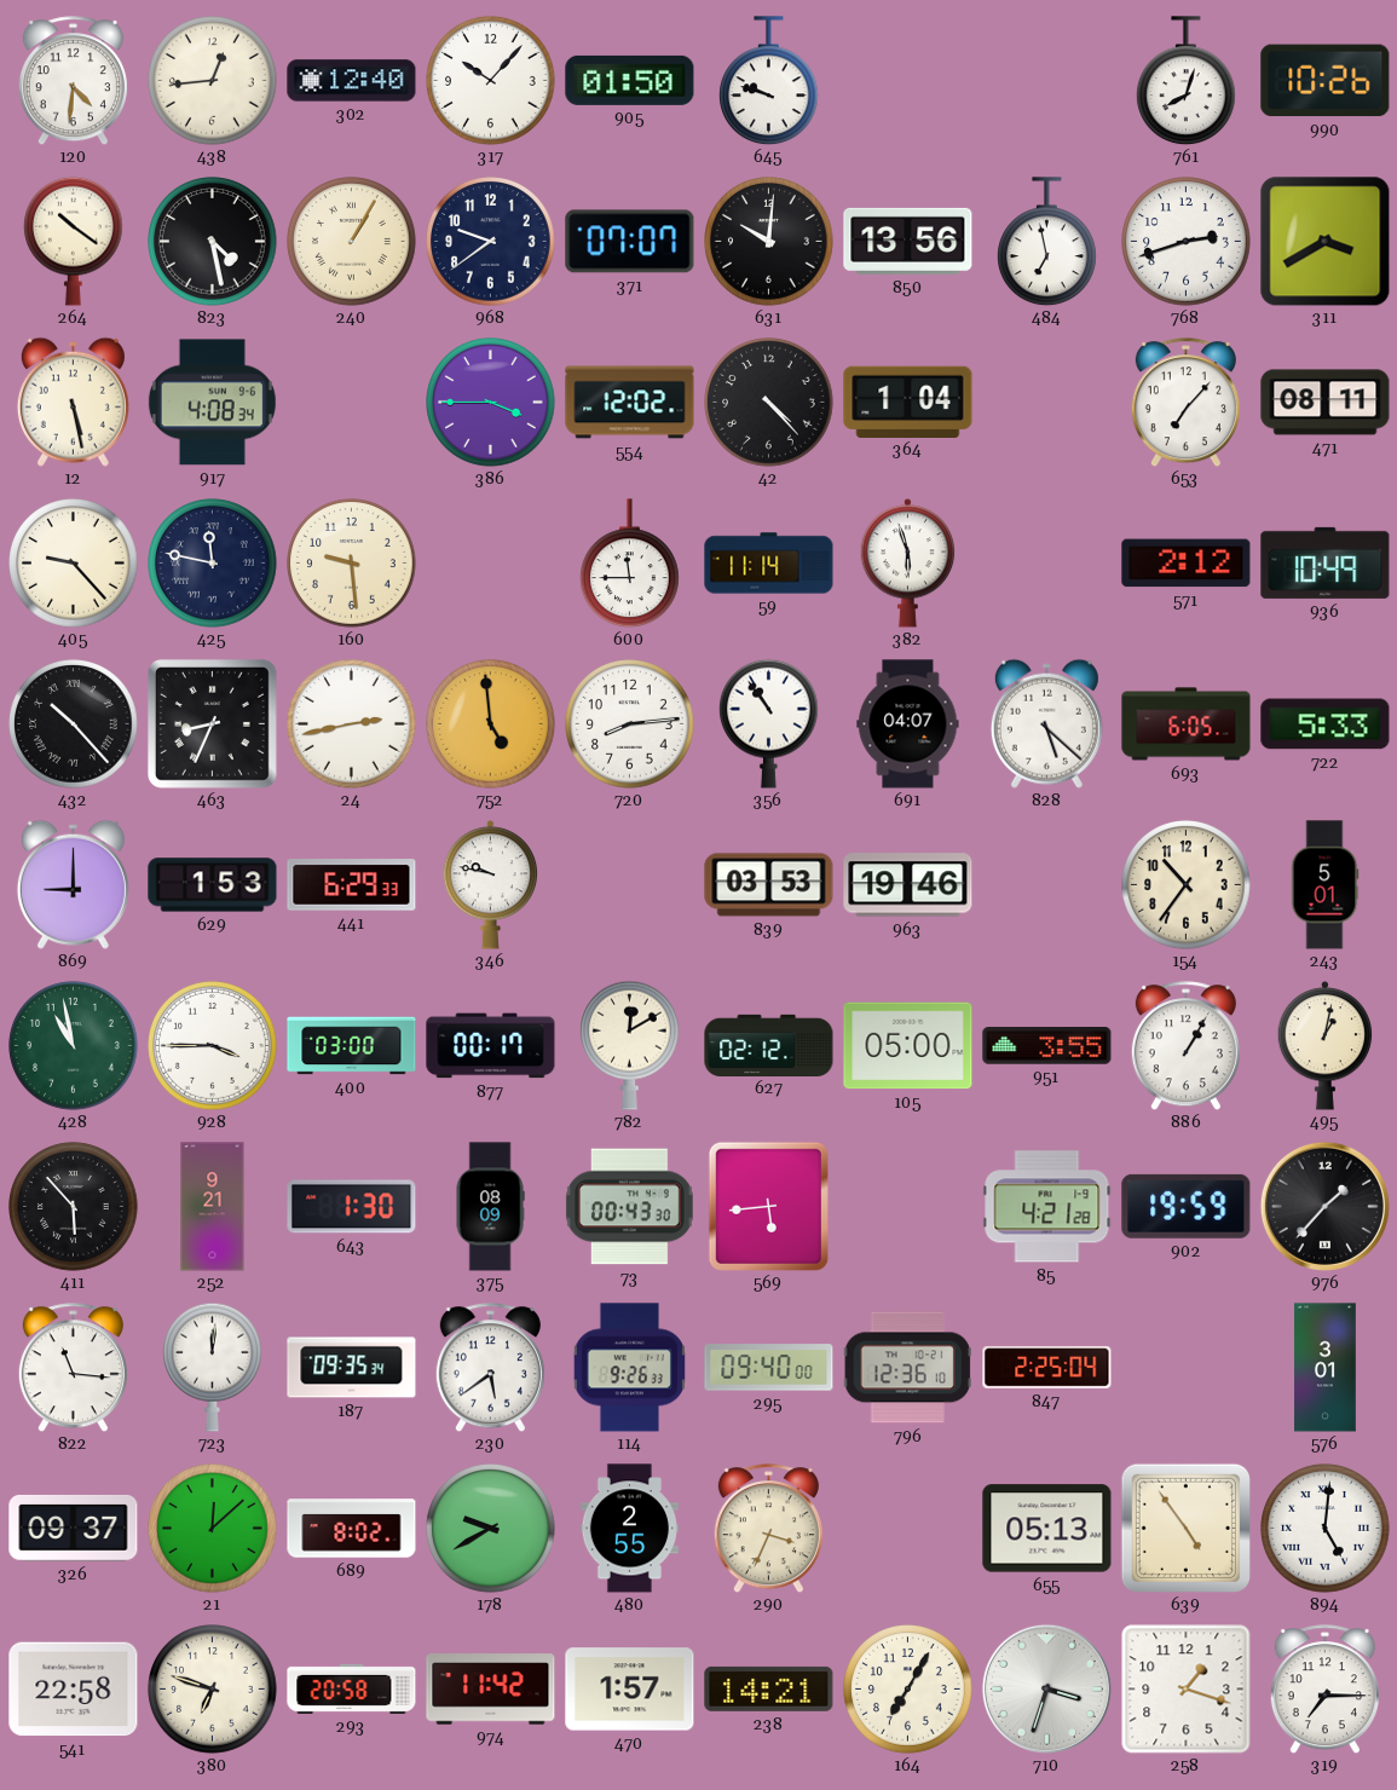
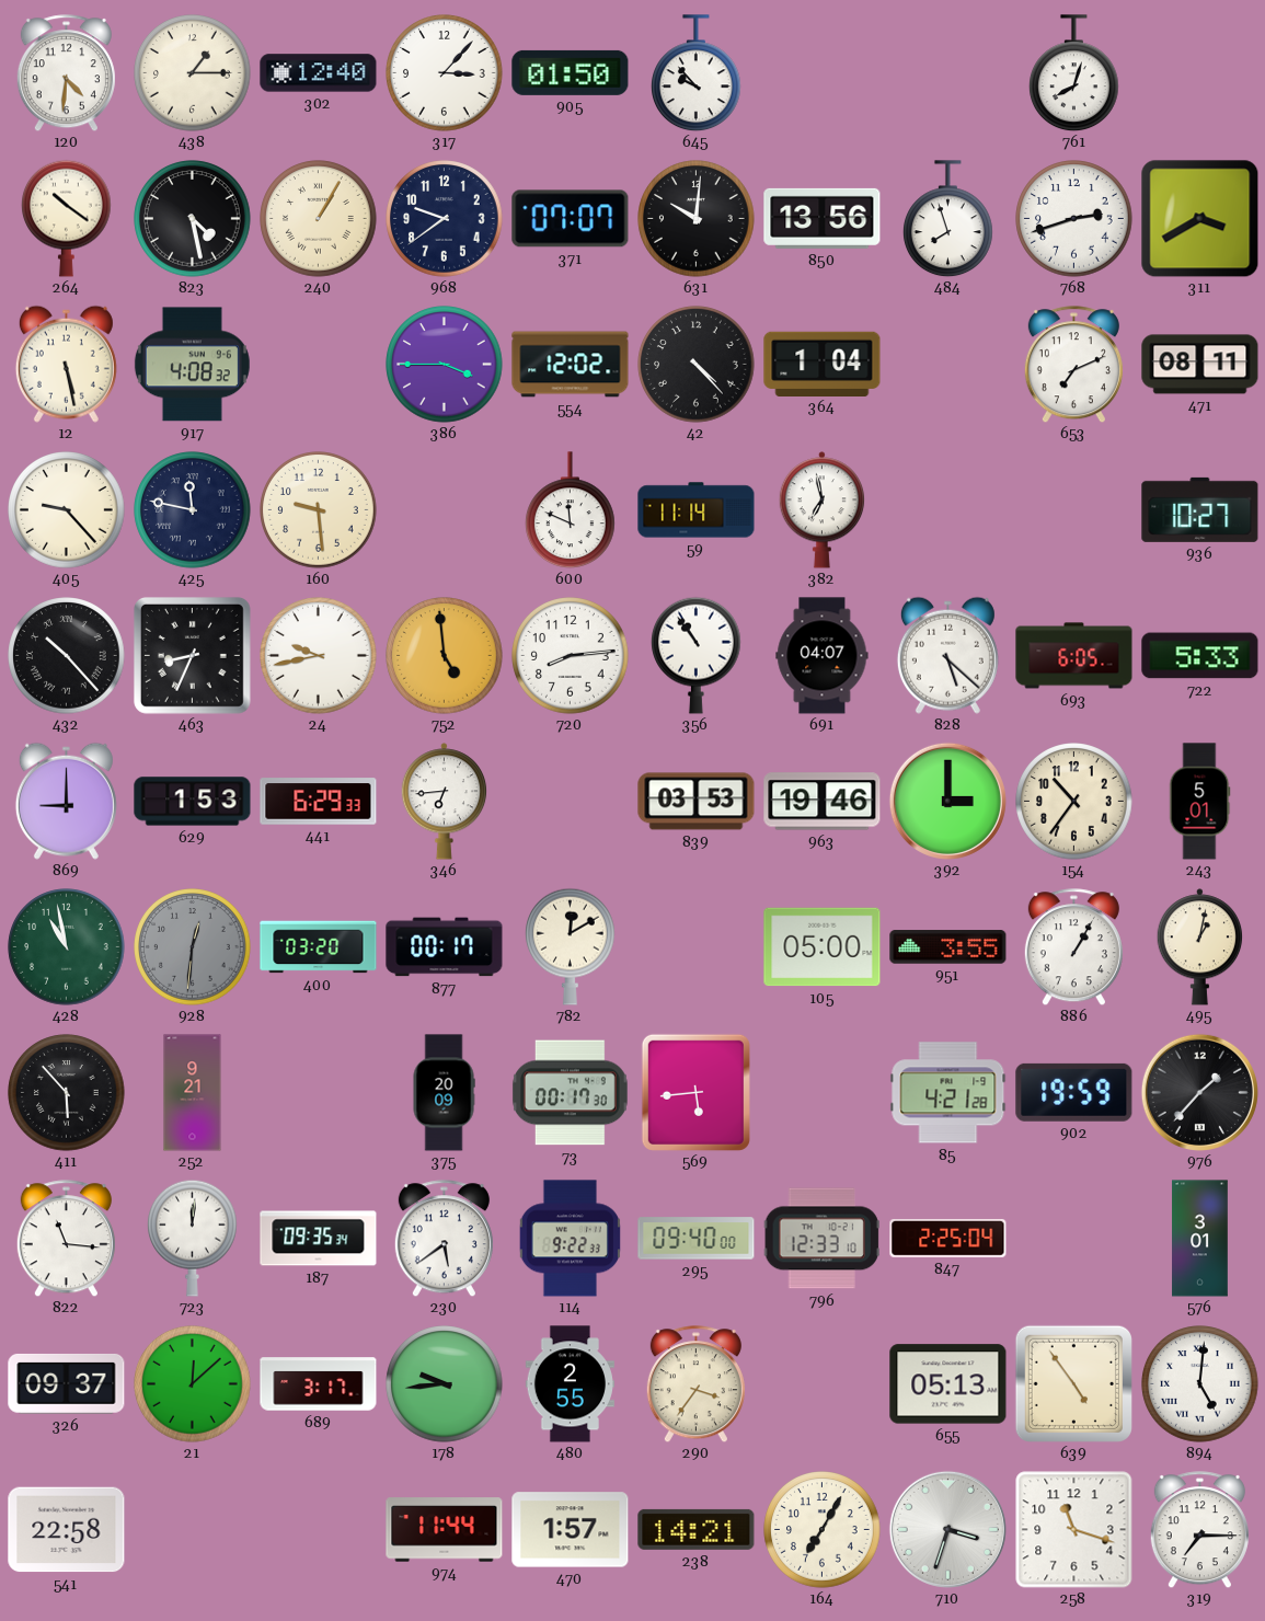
438: 12:44 -> 1:15 (193, 73)
317: 10:07 -> 3:07 (445, 73)
645: 9:48 -> 9:53 (697, 73)
990: 10:26 -> none (1326, 81)
484: 6:58 -> 7:57 (948, 219)
917: 4:08:34 -> 4:08:32 (192, 365)
653: 7:07 -> 7:11 (1073, 365)
600: 11:45 -> 11:49 (571, 510)
382: 5:57 -> 6:58 (823, 510)
571: 2:12 -> none (1187, 564)
936: 10:49 -> 10:27 (1200, 509)
24: 2:43 -> 9:43 (319, 656)
346: 9:47 -> 6:44 (445, 802)
392: none -> 3:00 (947, 801)
928: 3:45 -> 12:31 (193, 947)
928 dial: white -> grey (193, 947)
400: 03:00 -> 03:20 (319, 947)
627: 02:12 -> none (769, 1045)
643: 1:30 -> none (352, 1207)
375: 08:09 -> 20:09 (444, 1093)
73: 00:43 -> 00:17 (570, 1093)
114: 9:26 -> 9:22 (570, 1239)
796: 12:36 -> 12:33 (821, 1239)
689: 8:02 -> 3:17 (319, 1384)
178: 9:40 -> 9:44 (445, 1384)
290: 3:34 -> 3:36 (695, 1384)
380: 6:48 -> none (213, 1690)
293: 20:58 -> none (352, 1688)
974: 11:42 -> 11:44 (445, 1530)
258: 1:18 -> 11:18 (1074, 1530)
